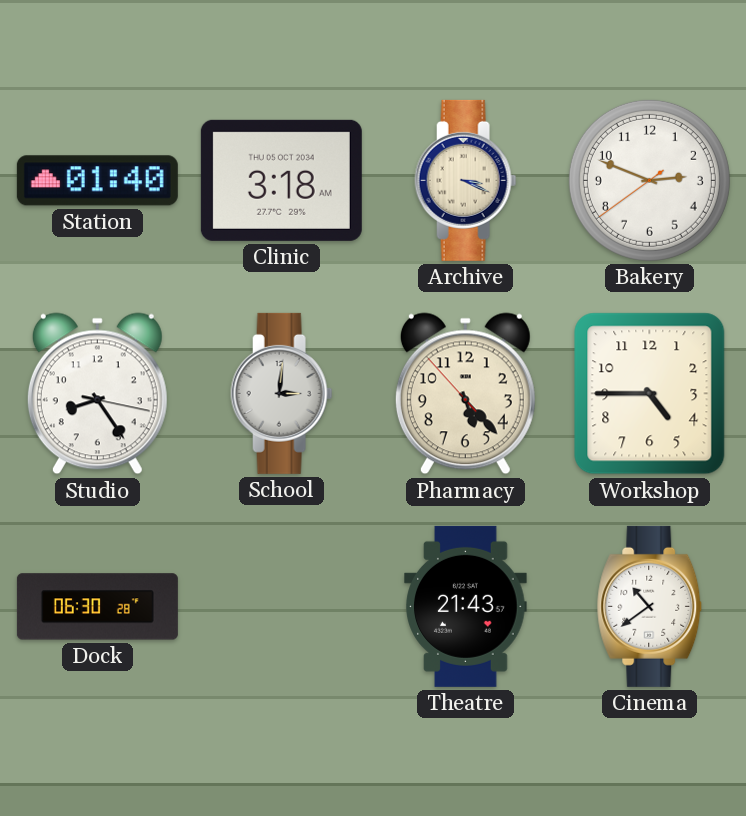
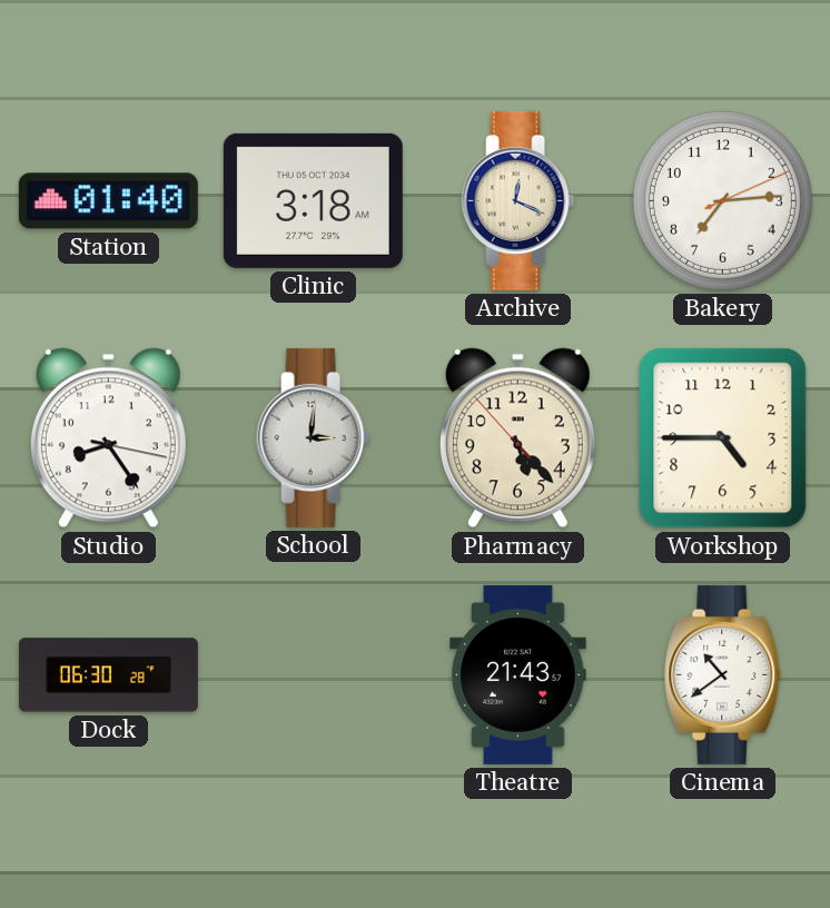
Archive: 3:19 -> 12:19 (518, 200)
Bakery: 2:48 -> 7:14 (722, 200)
